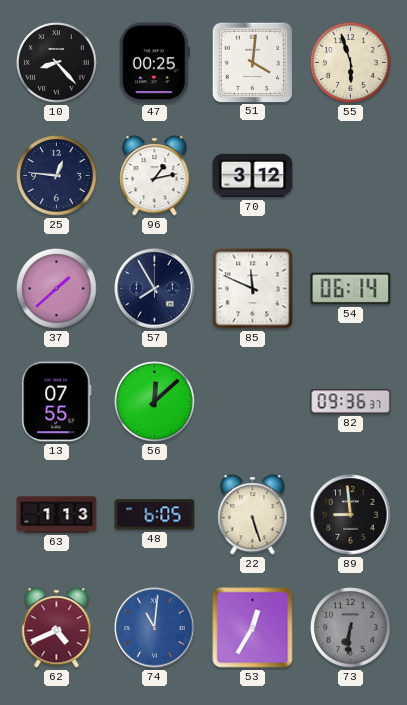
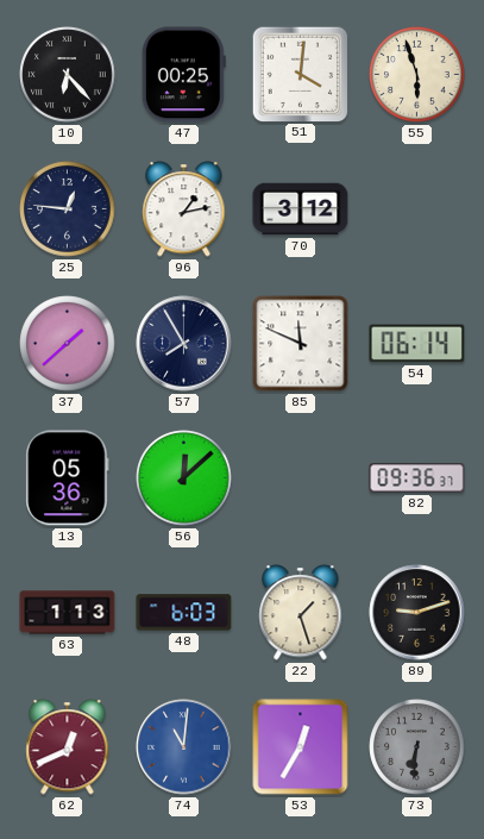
10: 8:23 -> 6:23 (68, 75)
13: 07:55 -> 05:36 (68, 478)
48: 6:05 -> 6:03 (184, 613)
22: 5:27 -> 1:27 (301, 613)
89: 8:59 -> 9:12 (417, 613)
62: 4:41 -> 12:41 (68, 747)
